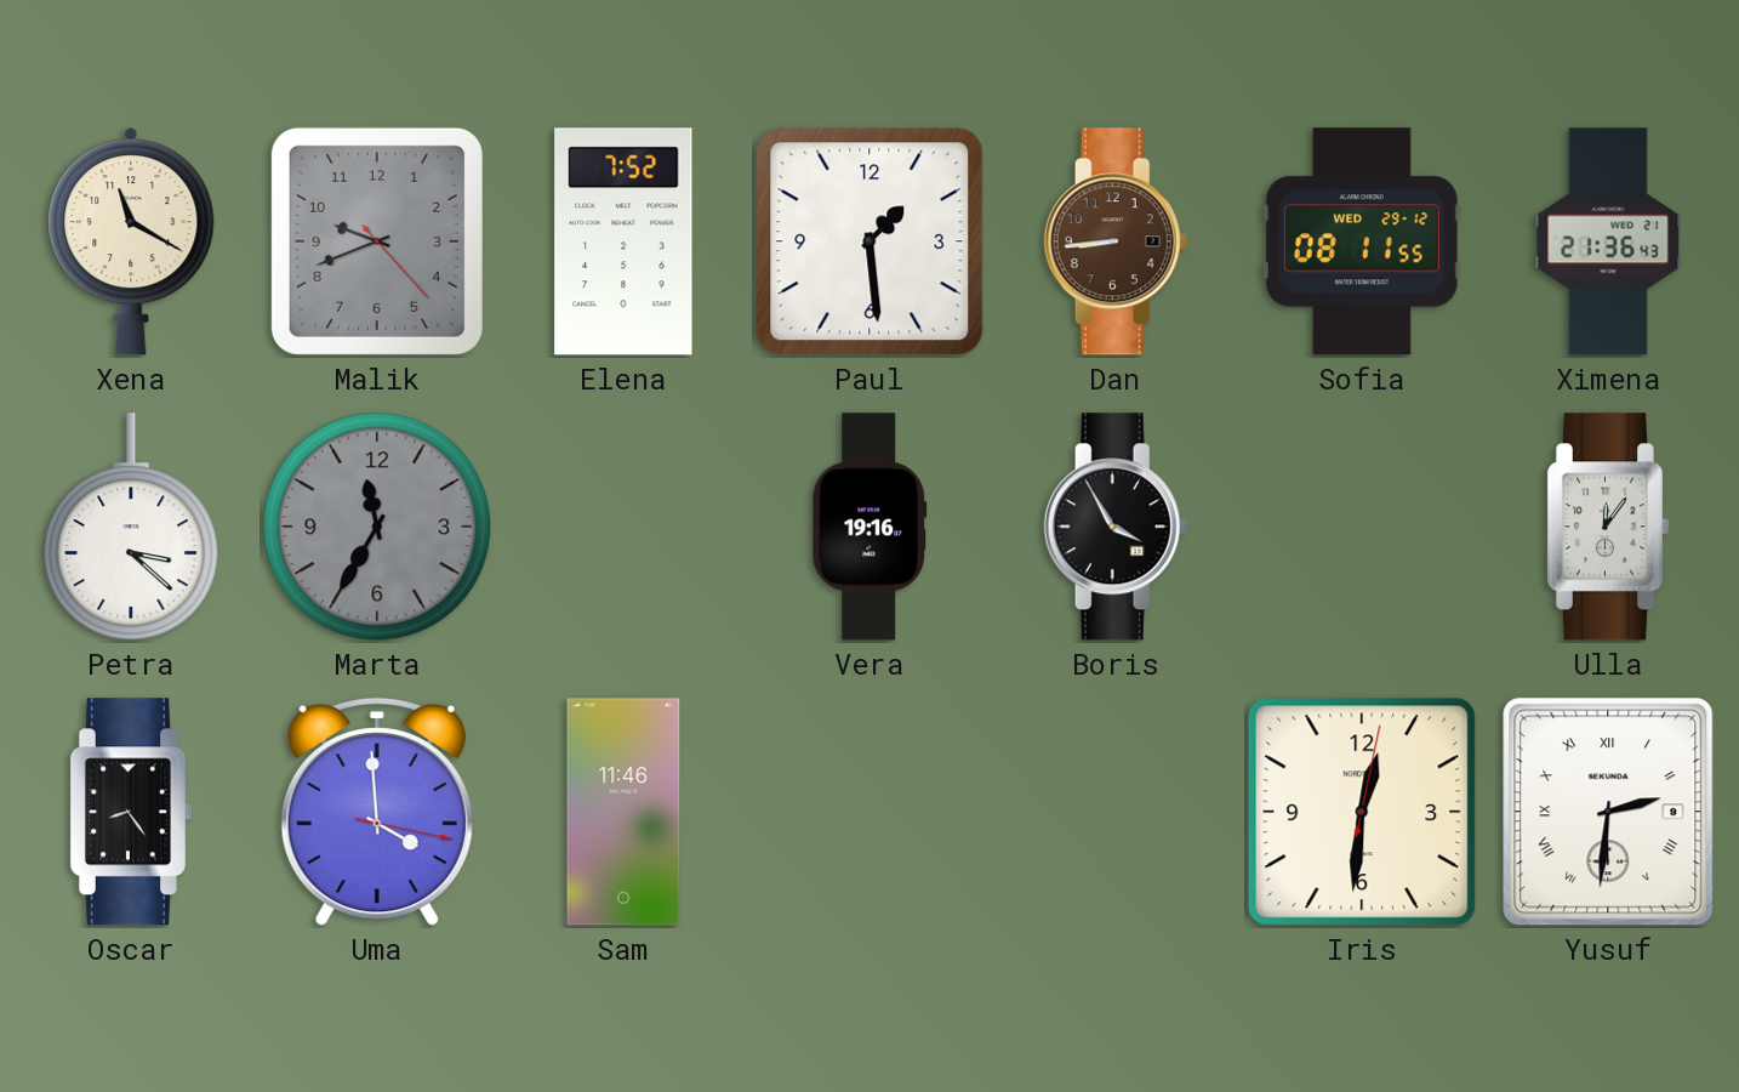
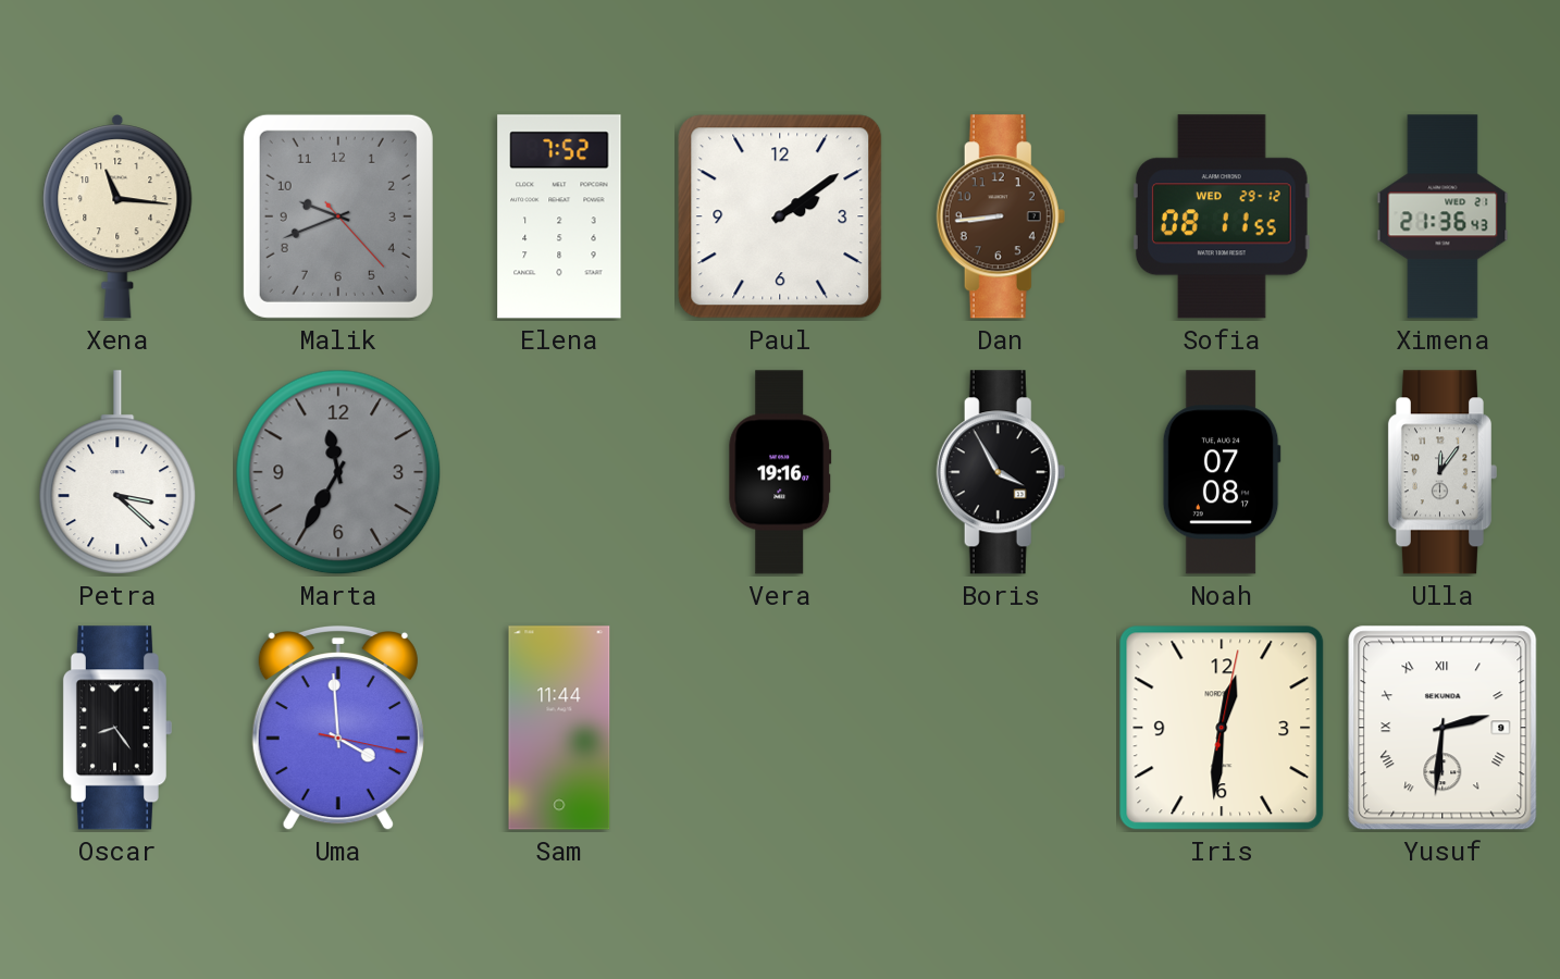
Xena: 11:20 -> 11:16 (117, 216)
Paul: 1:29 -> 2:09 (780, 216)
Noah: none -> 07:08 (1222, 472)
Sam: 11:46 -> 11:44 (559, 728)
